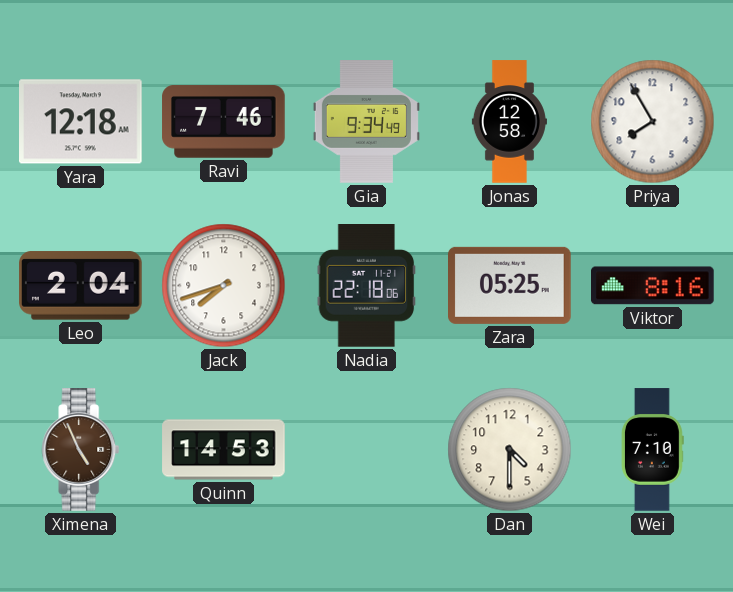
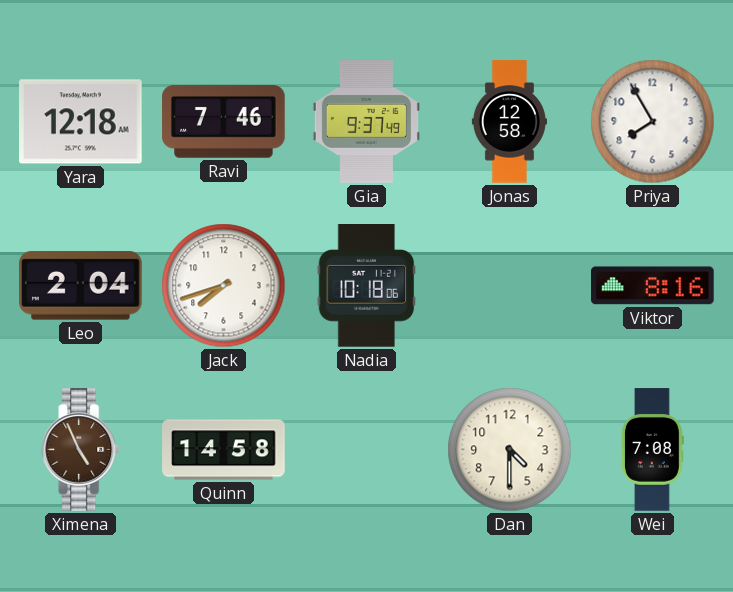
Gia: 9:34 -> 9:37 (366, 122)
Nadia: 22:18 -> 10:18 (367, 286)
Zara: 05:25 -> none (510, 285)
Quinn: 14:53 -> 14:58 (224, 450)
Wei: 7:10 -> 7:08 (652, 450)
